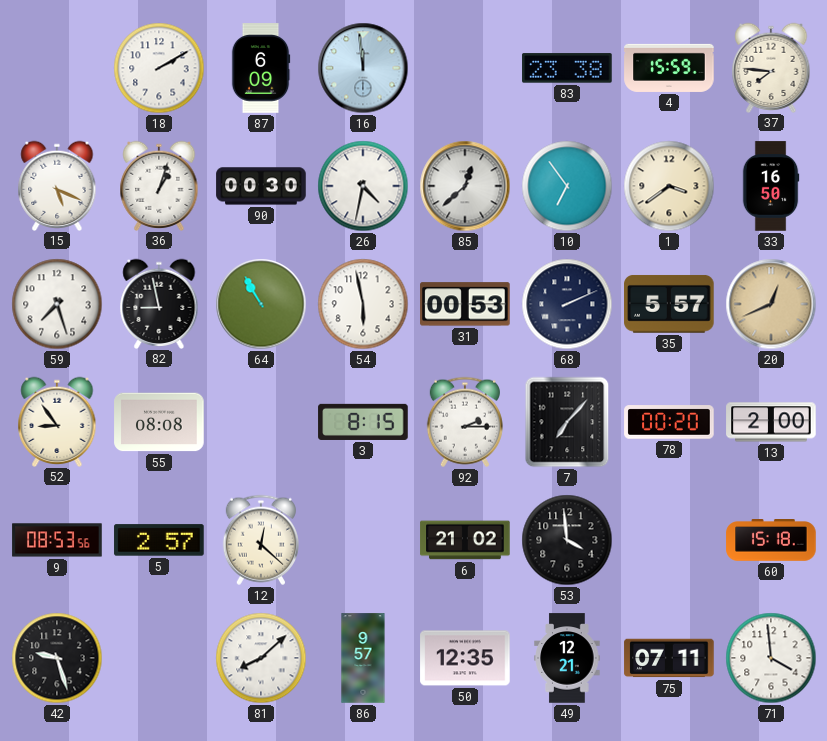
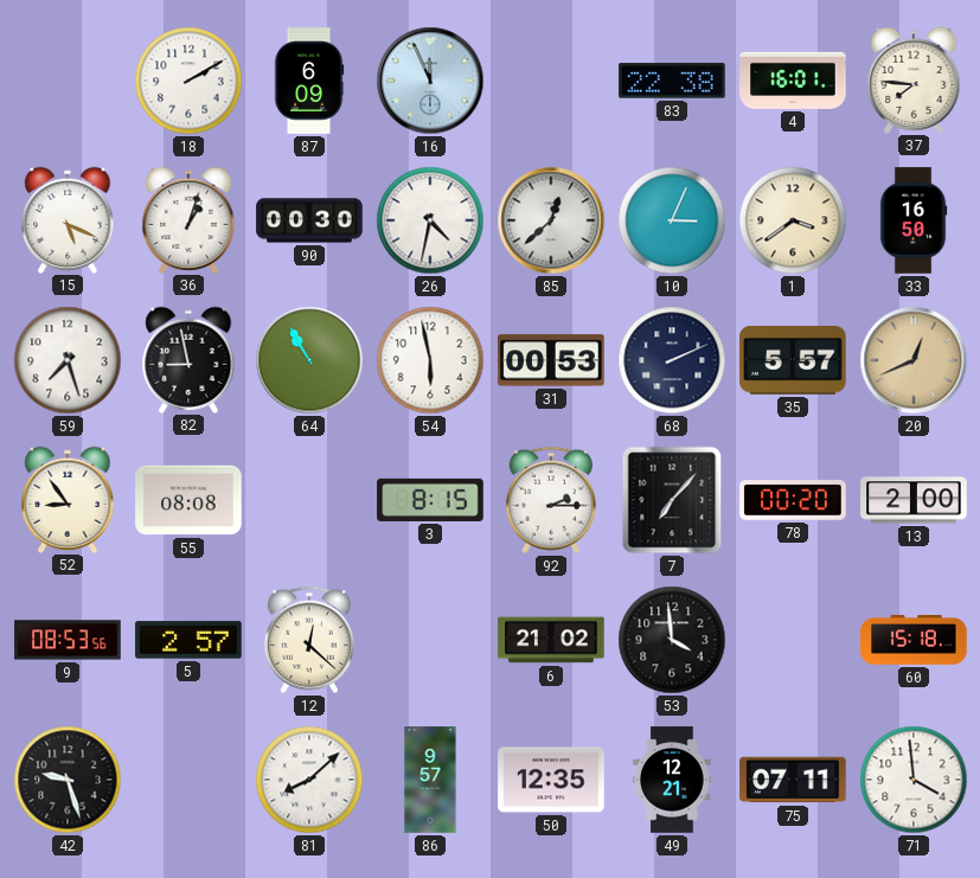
16: 11:59 -> 11:56 (430, 81)
83: 23:38 -> 22:38 (672, 81)
4: 15:59 -> 16:01 (793, 81)
10: 6:54 -> 3:04 (672, 220)
